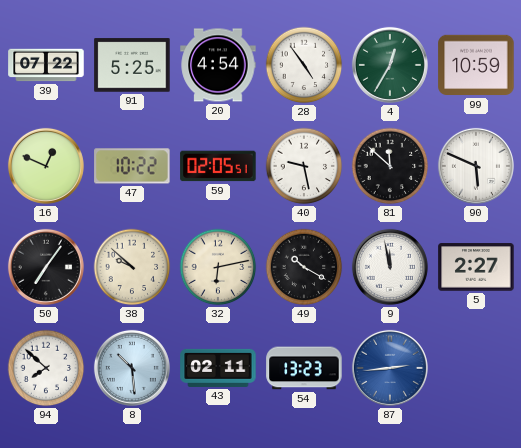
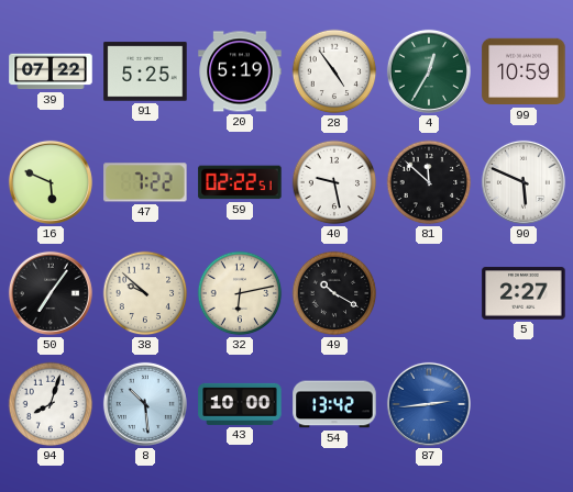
20: 4:54 -> 5:19 (240, 71)
16: 12:49 -> 5:49 (51, 182)
47: 10:22 -> 7:22 (145, 182)
59: 02:05 -> 02:22 (240, 182)
9: 11:58 -> none (390, 267)
94: 7:52 -> 8:03 (51, 404)
43: 02:11 -> 10:00 (240, 404)
54: 13:23 -> 13:42 (334, 404)
